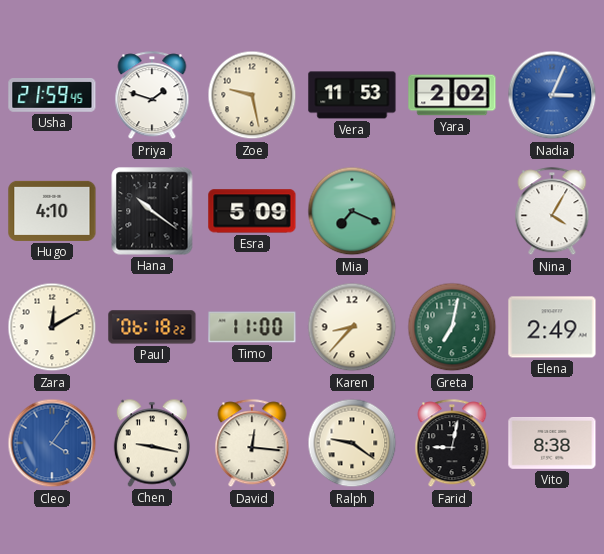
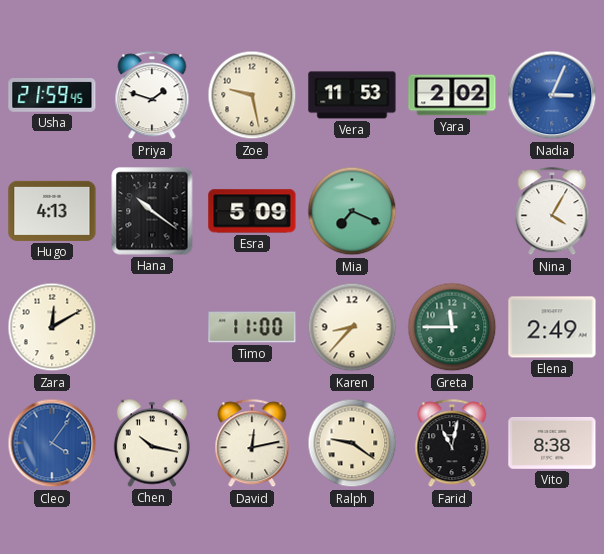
Hugo: 4:10 -> 4:13 (52, 211)
Paul: 06:18 -> none (152, 327)
Greta: 7:02 -> 11:45 (452, 327)
Chen: 9:17 -> 10:17 (152, 443)
David: 12:16 -> 12:13 (252, 444)
Farid: 9:02 -> 11:02 (452, 444)
